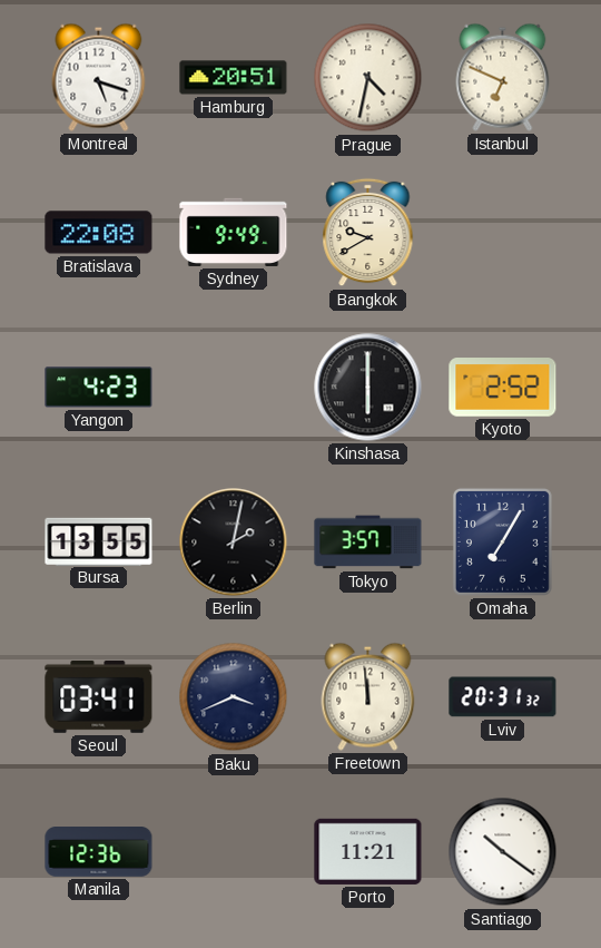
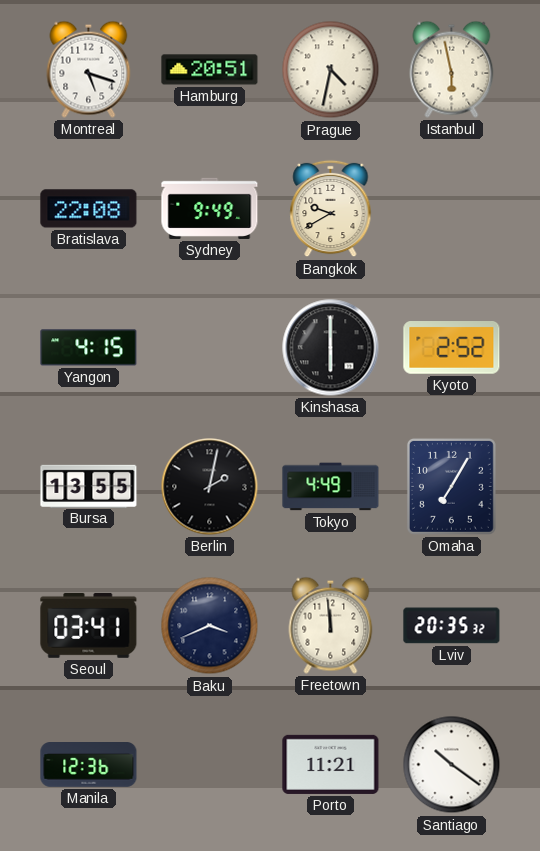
Istanbul: 6:49 -> 5:58 (452, 69)
Yangon: 4:23 -> 4:15 (89, 348)
Tokyo: 3:57 -> 4:49 (331, 487)
Lviv: 20:31 -> 20:35 (452, 626)
